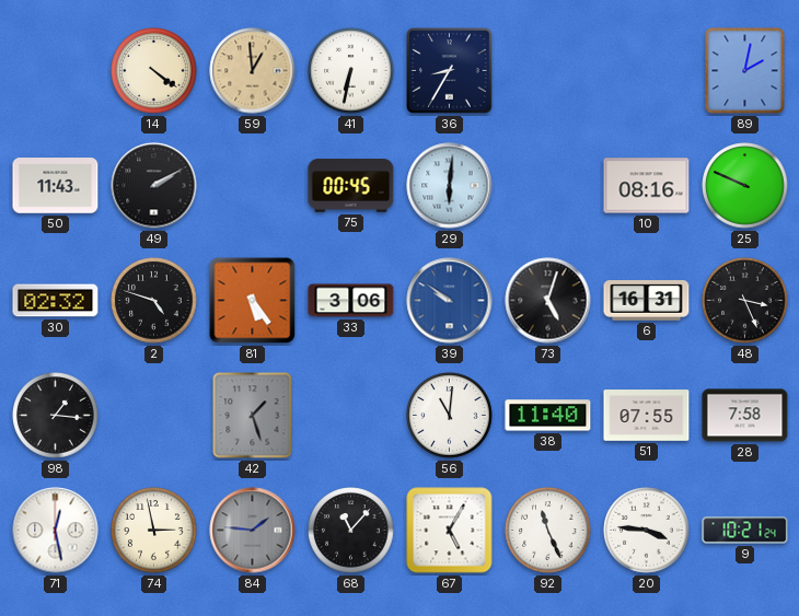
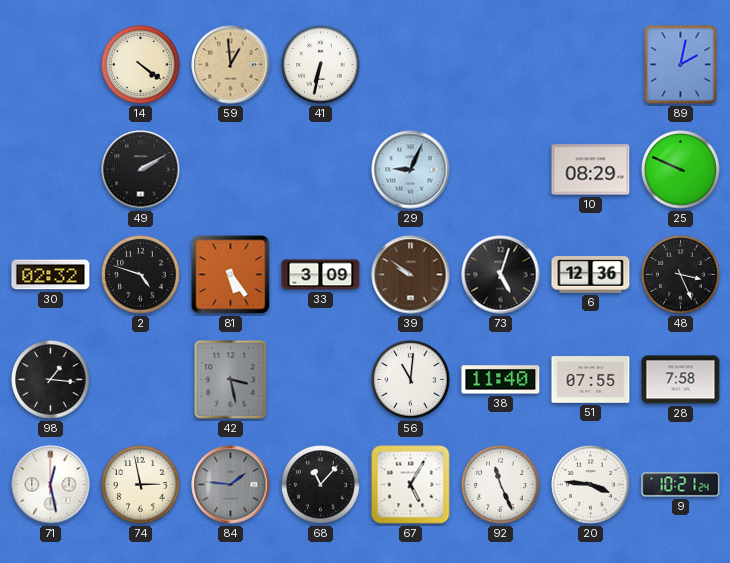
36: 8:35 -> none (450, 71)
50: 11:43 -> none (56, 186)
75: 00:45 -> none (351, 186)
29: 6:01 -> 9:04 (411, 170)
10: 08:16 -> 08:29 (591, 170)
33: 3:06 -> 3:09 (321, 275)
39 dial: blue -> brown (411, 275)
6: 16:31 -> 12:36 (591, 275)
42: 1:27 -> 3:28 (231, 380)
